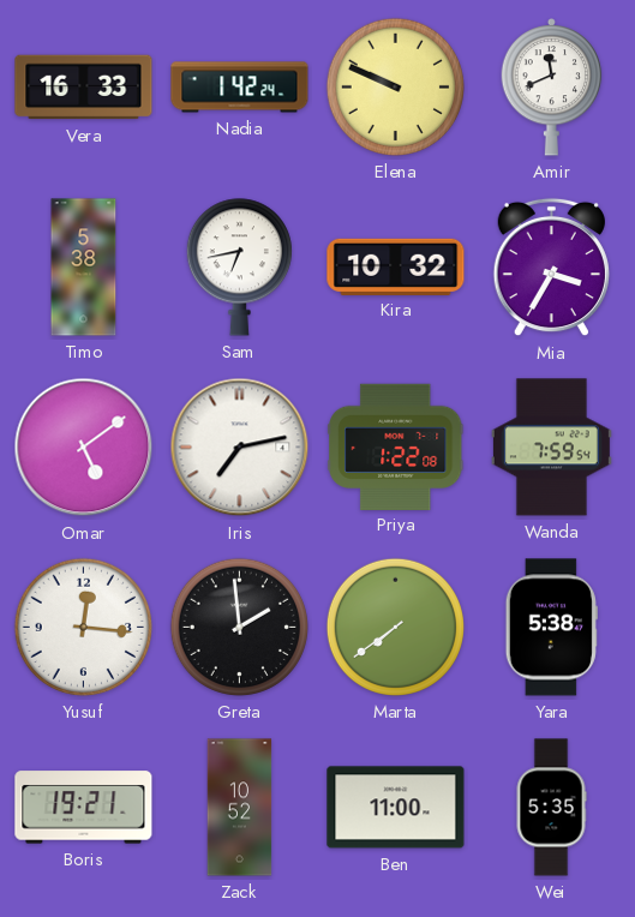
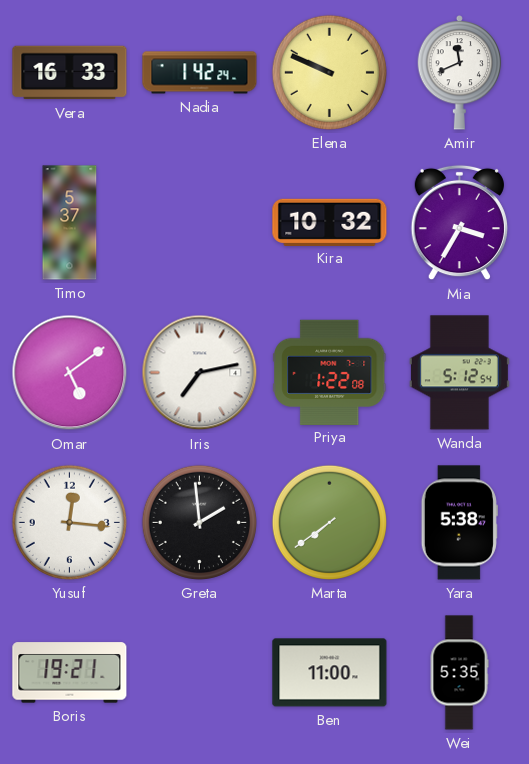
Timo: 5:38 -> 5:37 (70, 223)
Sam: 6:43 -> none (239, 268)
Wanda: 7:59 -> 5:12 (459, 373)
Zack: 10:52 -> none (240, 808)
